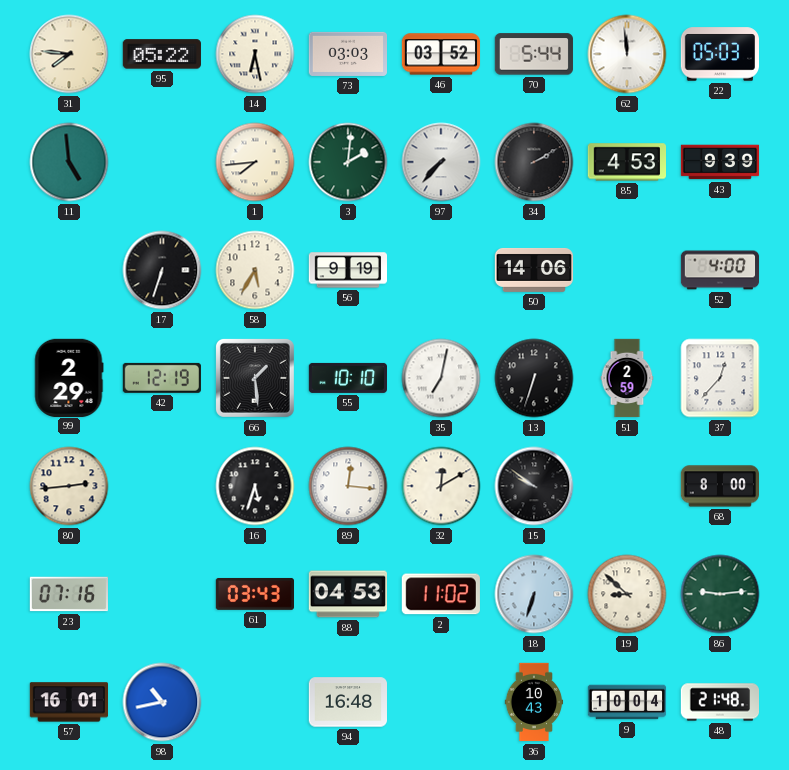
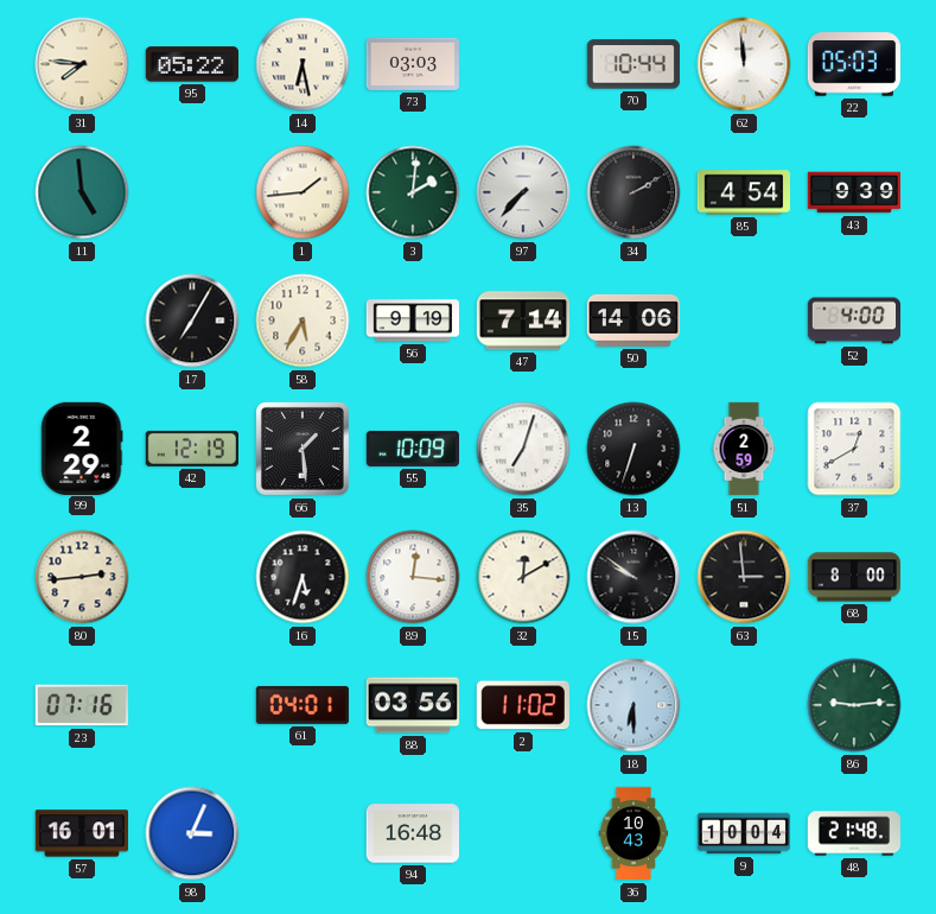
46: 03:52 -> none (441, 54)
70: 5:44 -> 10:44 (633, 64)
1: 7:44 -> 1:44 (303, 192)
85: 4:53 -> 4:54 (743, 192)
17: 6:33 -> 7:05 (192, 320)
47: none -> 7:14 (522, 320)
55: 10:10 -> 10:09 (412, 449)
35: 7:02 -> 7:03 (523, 449)
37: 12:37 -> 12:40 (854, 449)
63: none -> 2:59 (744, 577)
61: 03:43 -> 04:01 (301, 705)
88: 04:53 -> 03:56 (412, 705)
18: 6:33 -> 6:30 (633, 705)
19: 8:52 -> none (627, 594)
98: 10:43 -> 3:04 (192, 833)
